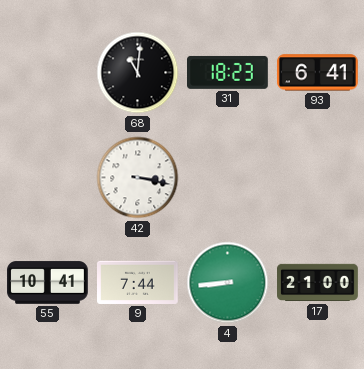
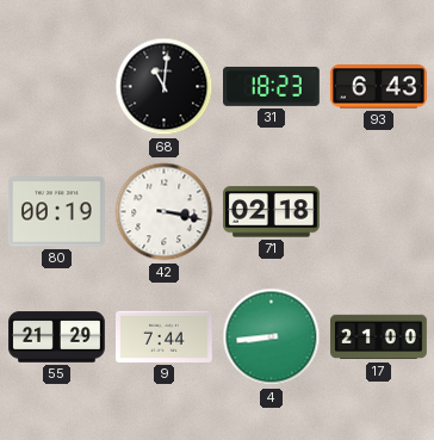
93: 6:41 -> 6:43 (379, 87)
80: none -> 00:19 (57, 212)
71: none -> 02:18 (271, 212)
55: 10:41 -> 21:29 (57, 337)
